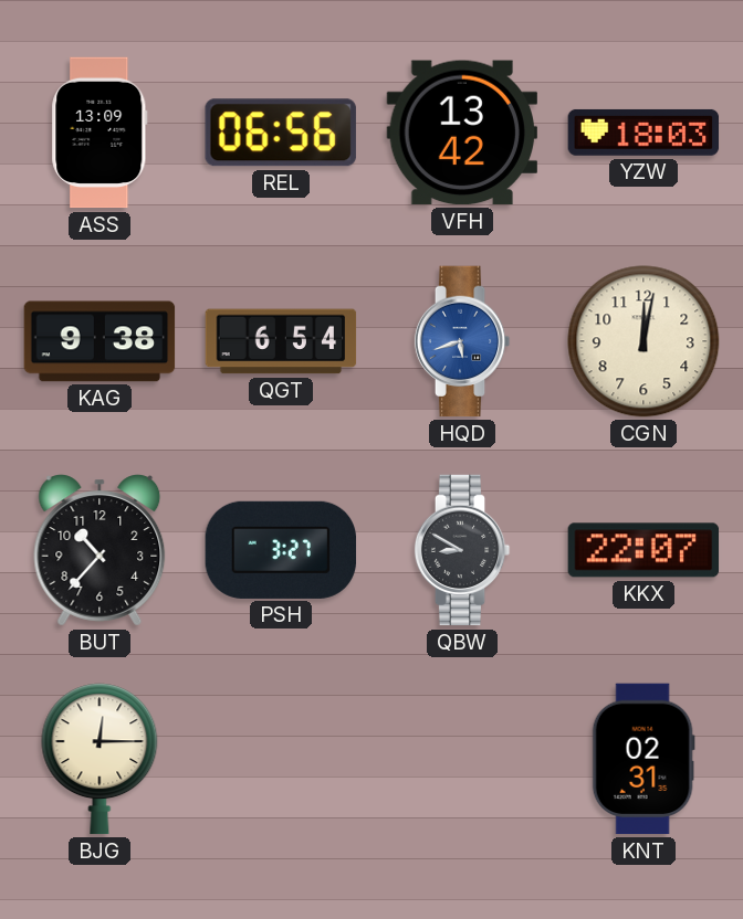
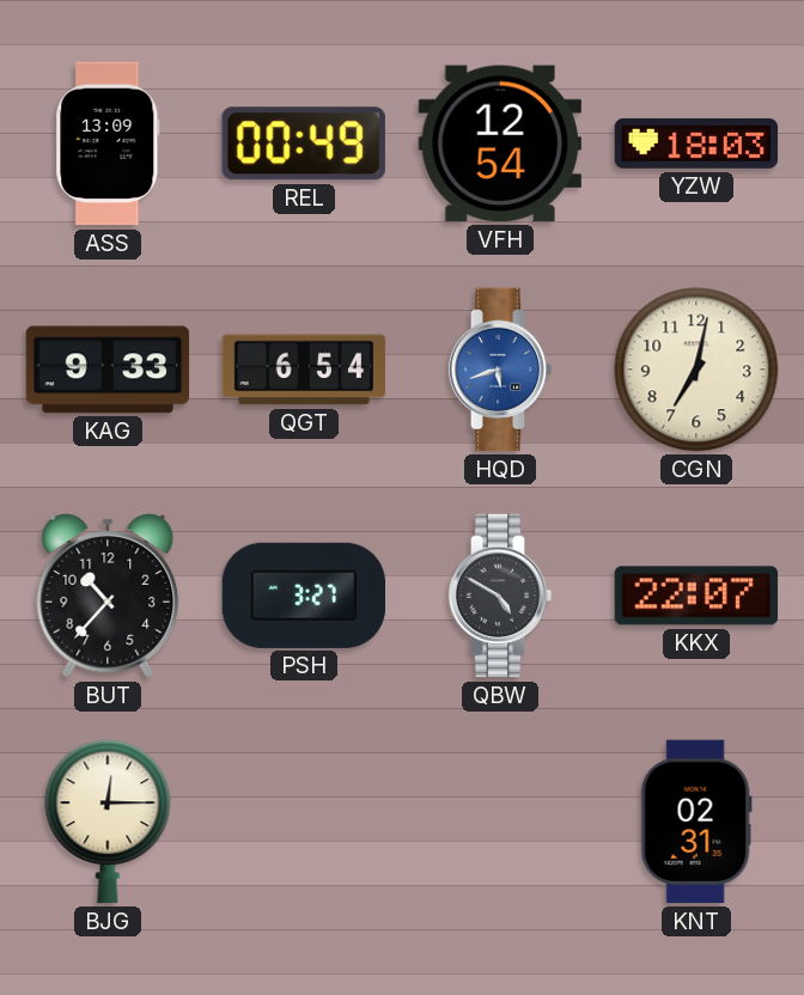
REL: 06:56 -> 00:49 (304, 144)
VFH: 13:42 -> 12:54 (499, 144)
KAG: 9:38 -> 9:33 (108, 370)
CGN: 12:02 -> 7:02 (696, 370)
QBW: 8:50 -> 4:50 (500, 596)
